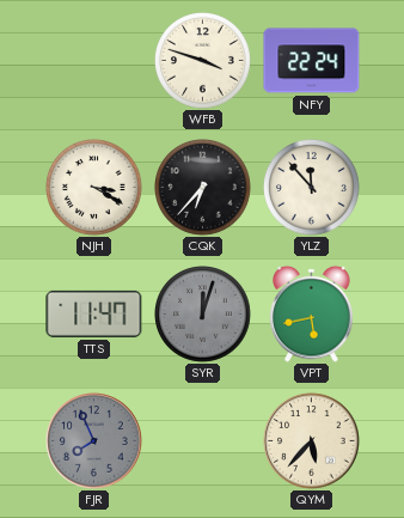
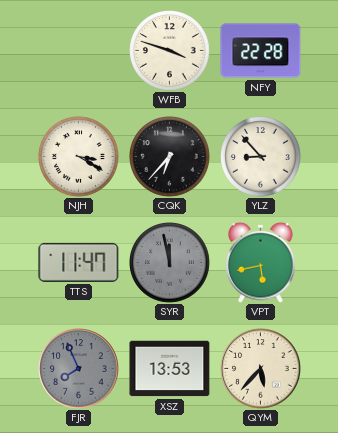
NFY: 22:24 -> 22:28 (261, 51)
YLZ: 11:53 -> 8:53 (261, 157)
SYR: 12:03 -> 11:58 (170, 263)
XSZ: none -> 13:53 (170, 369)
